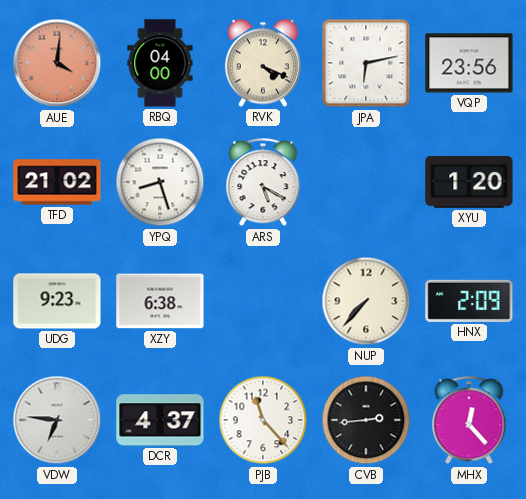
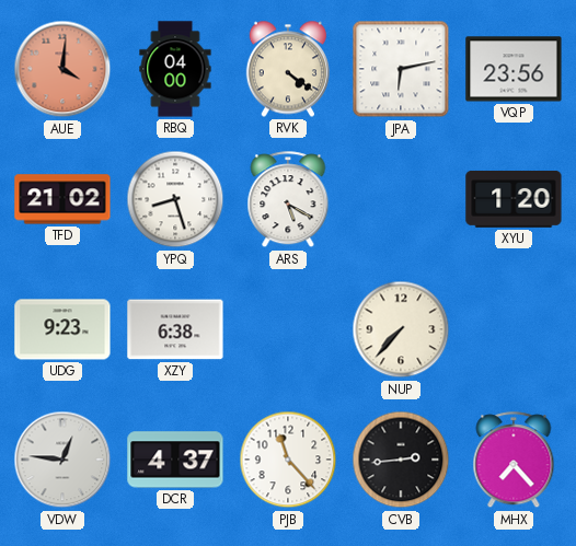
RVK: 4:19 -> 4:21 (287, 69)
HNX: 2:09 -> none (469, 301)
VDW: 6:46 -> 12:46 (62, 460)
MHX: 12:23 -> 7:23 (514, 461)
